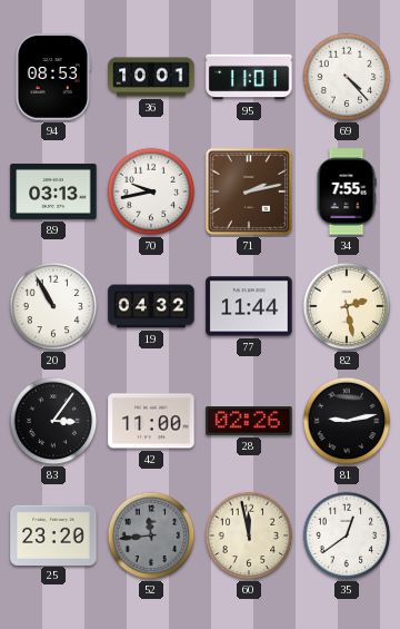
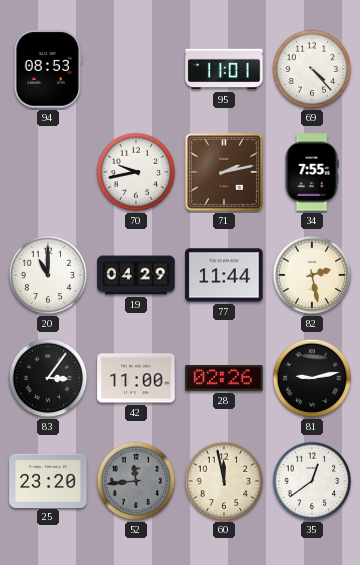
36: 10:01 -> none (151, 77)
89: 03:13 -> none (53, 191)
20: 10:55 -> 11:00 (48, 275)
19: 04:32 -> 04:29 (136, 275)
